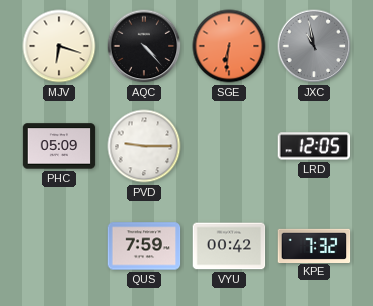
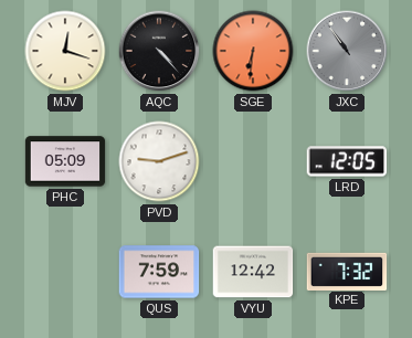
MJV: 6:18 -> 12:18 (65, 51)
JXC: 10:58 -> 10:54 (347, 51)
PVD: 9:15 -> 9:12 (159, 161)
VYU: 00:42 -> 12:42 (253, 272)
